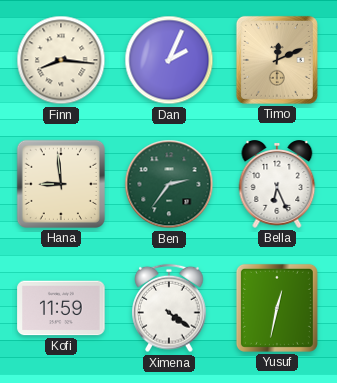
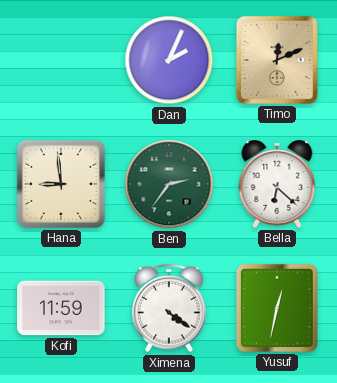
Finn: 8:16 -> none (61, 60)
Bella: 6:26 -> 6:22 (277, 184)
